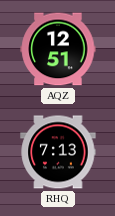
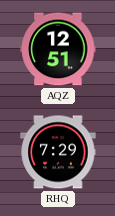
RHQ: 7:13 -> 7:29 (58, 152)
